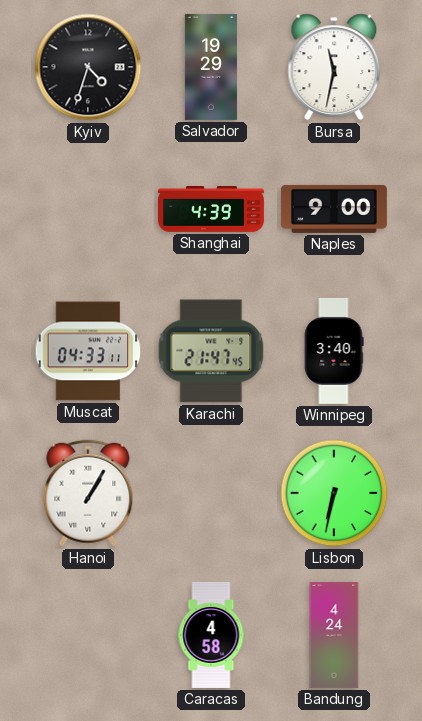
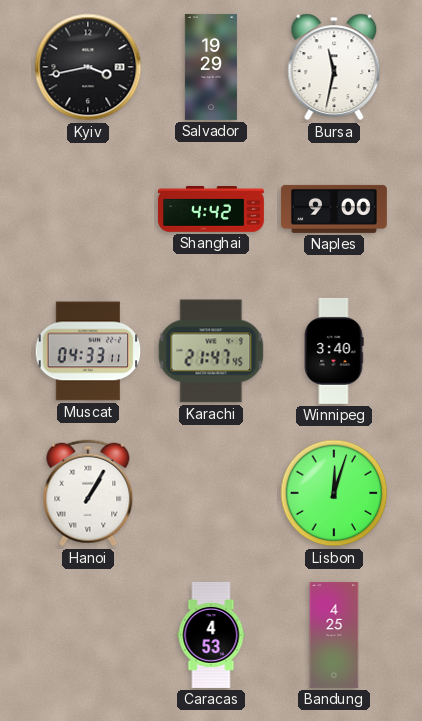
Kyiv: 4:33 -> 3:43 (88, 67)
Shanghai: 4:39 -> 4:42 (211, 210)
Lisbon: 6:32 -> 12:03 (334, 493)
Caracas: 4:58 -> 4:53 (211, 635)
Bandung: 4:24 -> 4:25 (334, 635)
